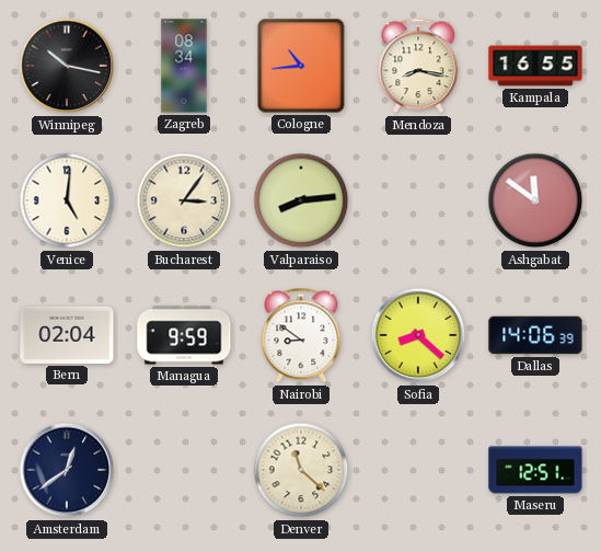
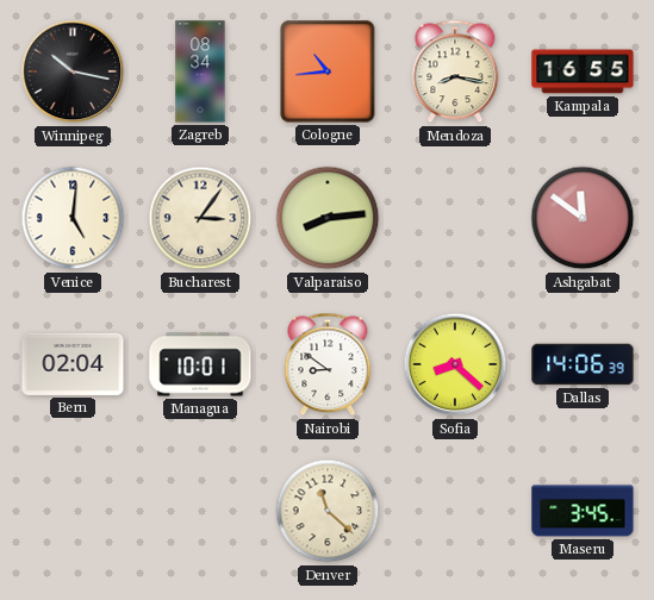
Managua: 9:59 -> 10:01 (200, 364)
Amsterdam: 12:39 -> none (67, 470)
Maseru: 12:51 -> 3:45 (583, 511)
